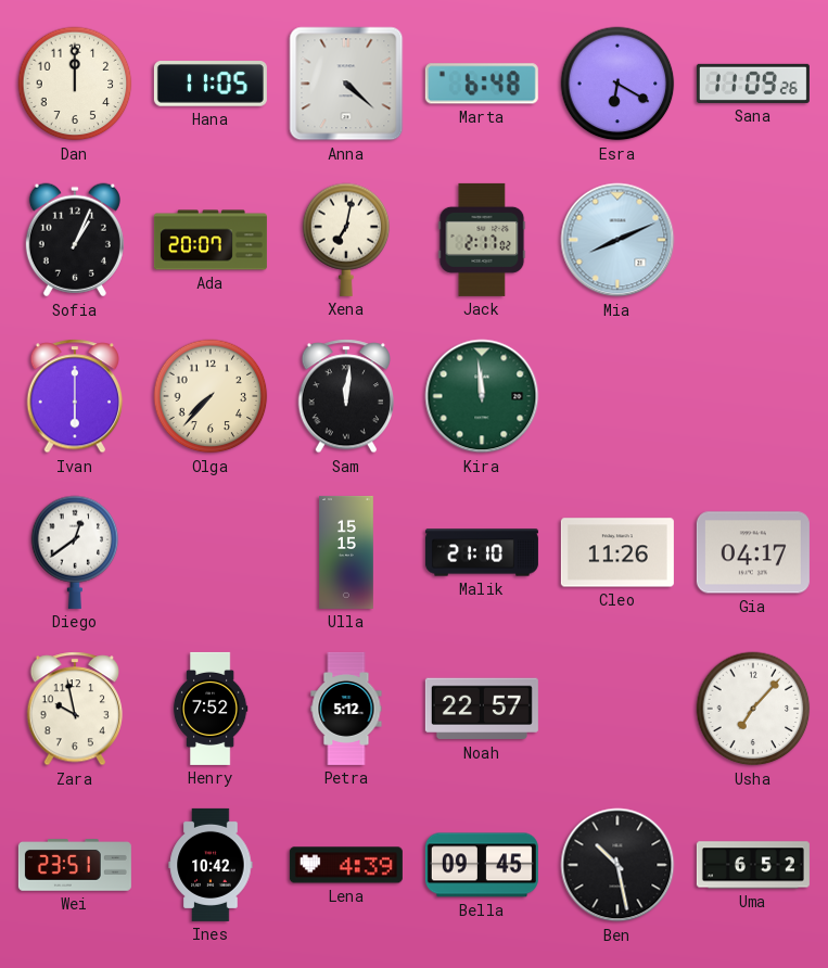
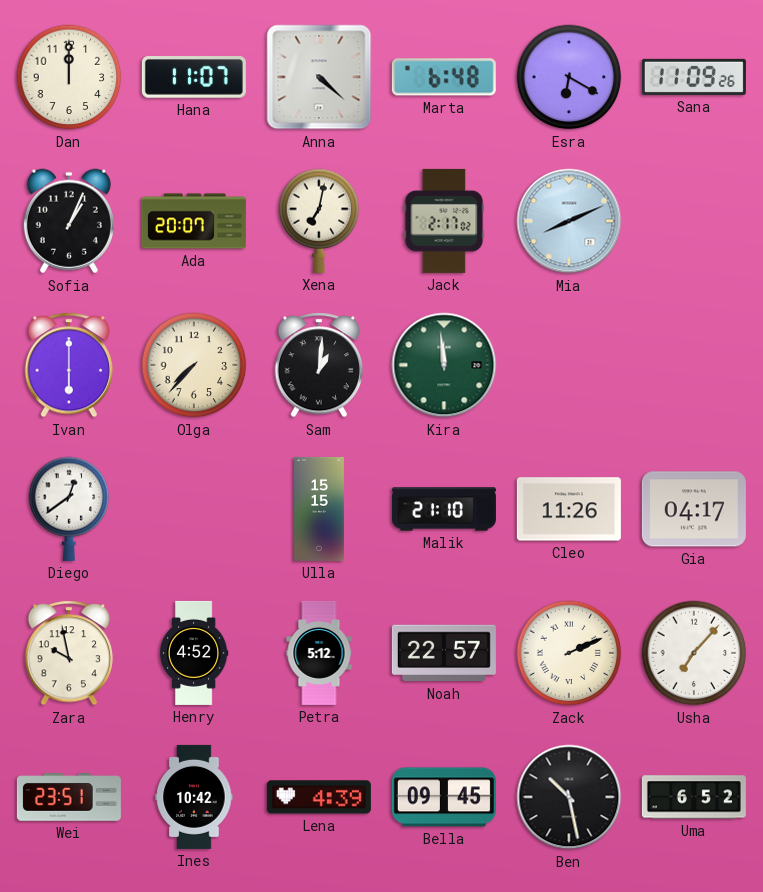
Hana: 11:05 -> 11:07 (194, 77)
Sam: 12:01 -> 1:01 (319, 365)
Henry: 7:52 -> 4:52 (194, 653)
Zack: none -> 2:11 (569, 653)
